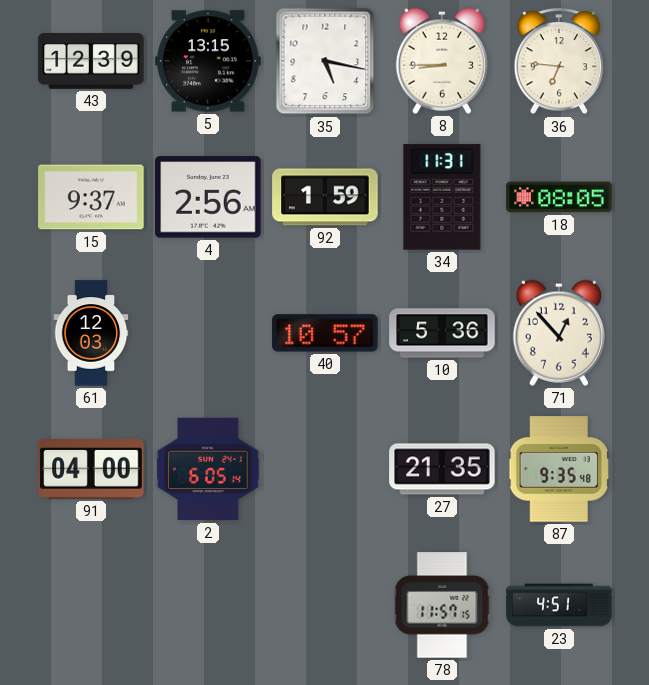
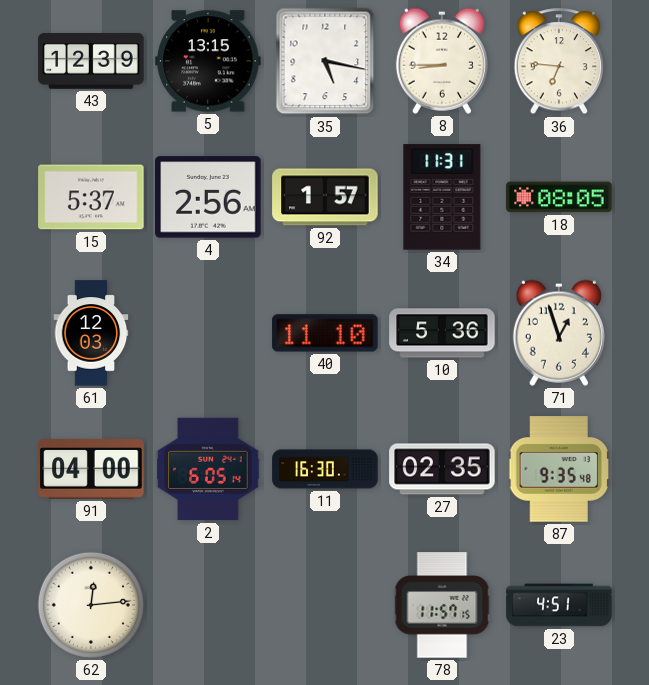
15: 9:37 -> 5:37 (91, 197)
92: 1:59 -> 1:57 (325, 197)
40: 10:57 -> 11:10 (325, 333)
71: 12:53 -> 12:57 (559, 333)
11: none -> 16:30 (325, 469)
27: 21:35 -> 02:35 (442, 469)
62: none -> 12:14 (91, 605)
